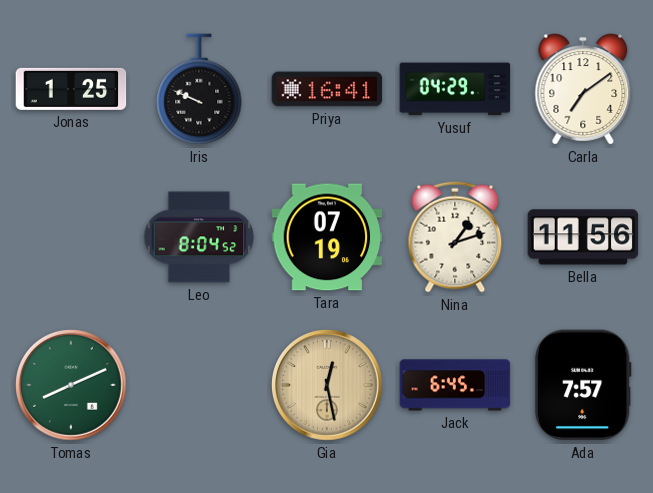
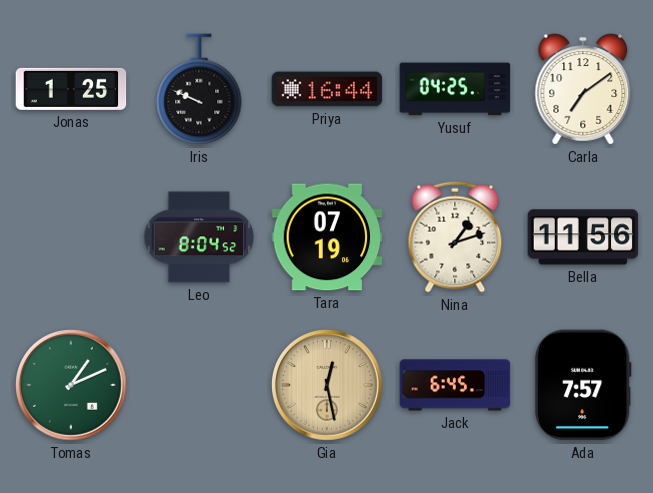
Priya: 16:41 -> 16:44 (327, 89)
Yusuf: 04:29 -> 04:25 (455, 89)
Tomas: 8:11 -> 1:11 (72, 386)
